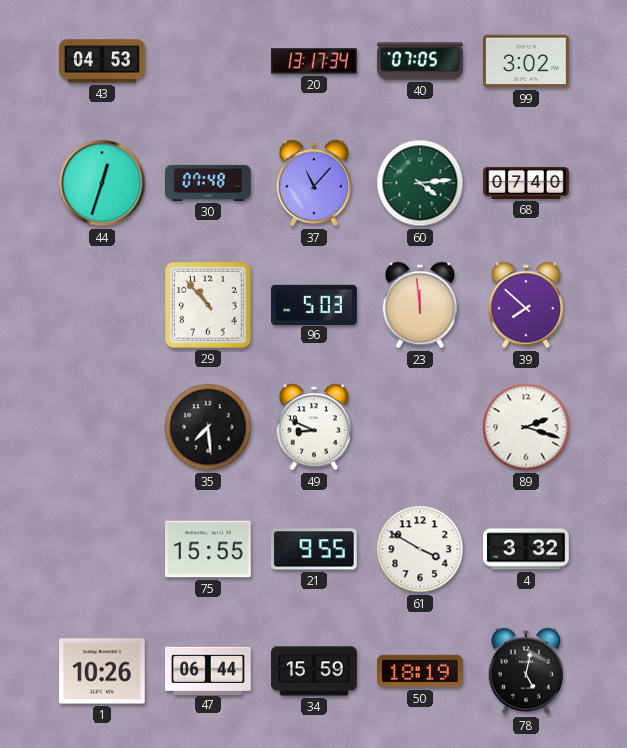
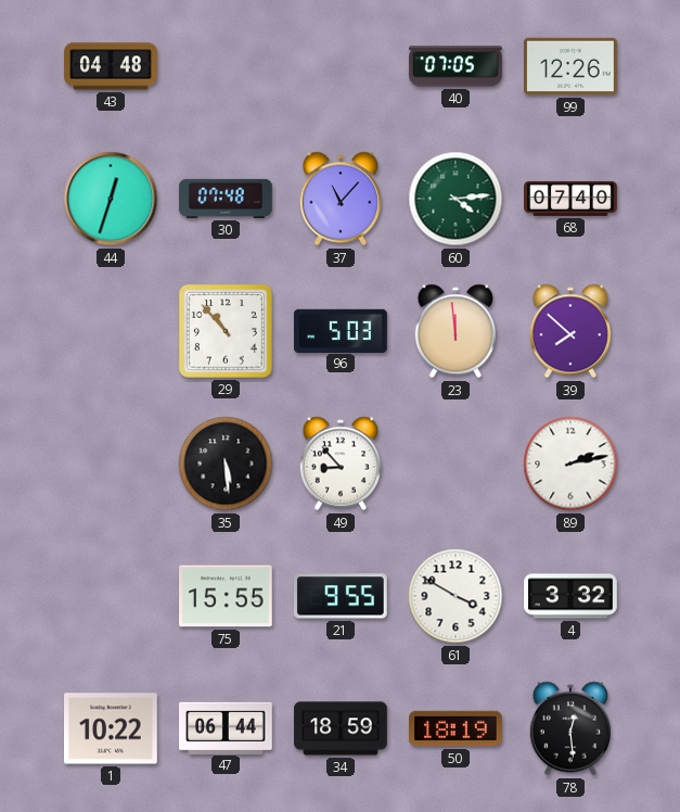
43: 04:53 -> 04:48 (111, 66)
20: 13:17 -> none (314, 61)
99: 3:02 -> 12:26 (572, 66)
35: 7:29 -> 5:29 (226, 464)
49: 8:49 -> 8:53 (339, 464)
89: 2:18 -> 2:13 (570, 464)
1: 10:26 -> 10:22 (112, 728)
34: 15:59 -> 18:59 (341, 728)
78: 5:02 -> 12:29 (569, 728)
